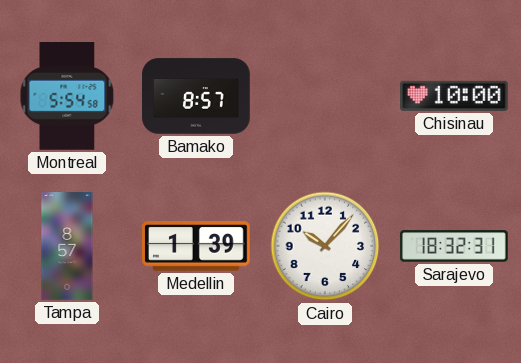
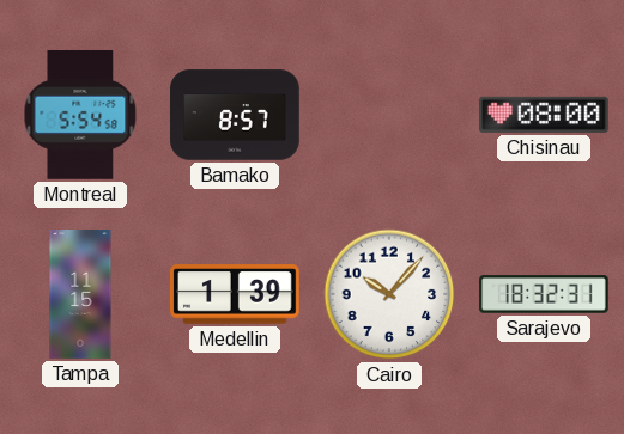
Chisinau: 10:00 -> 08:00 (545, 115)
Tampa: 8:57 -> 11:15 (80, 294)
